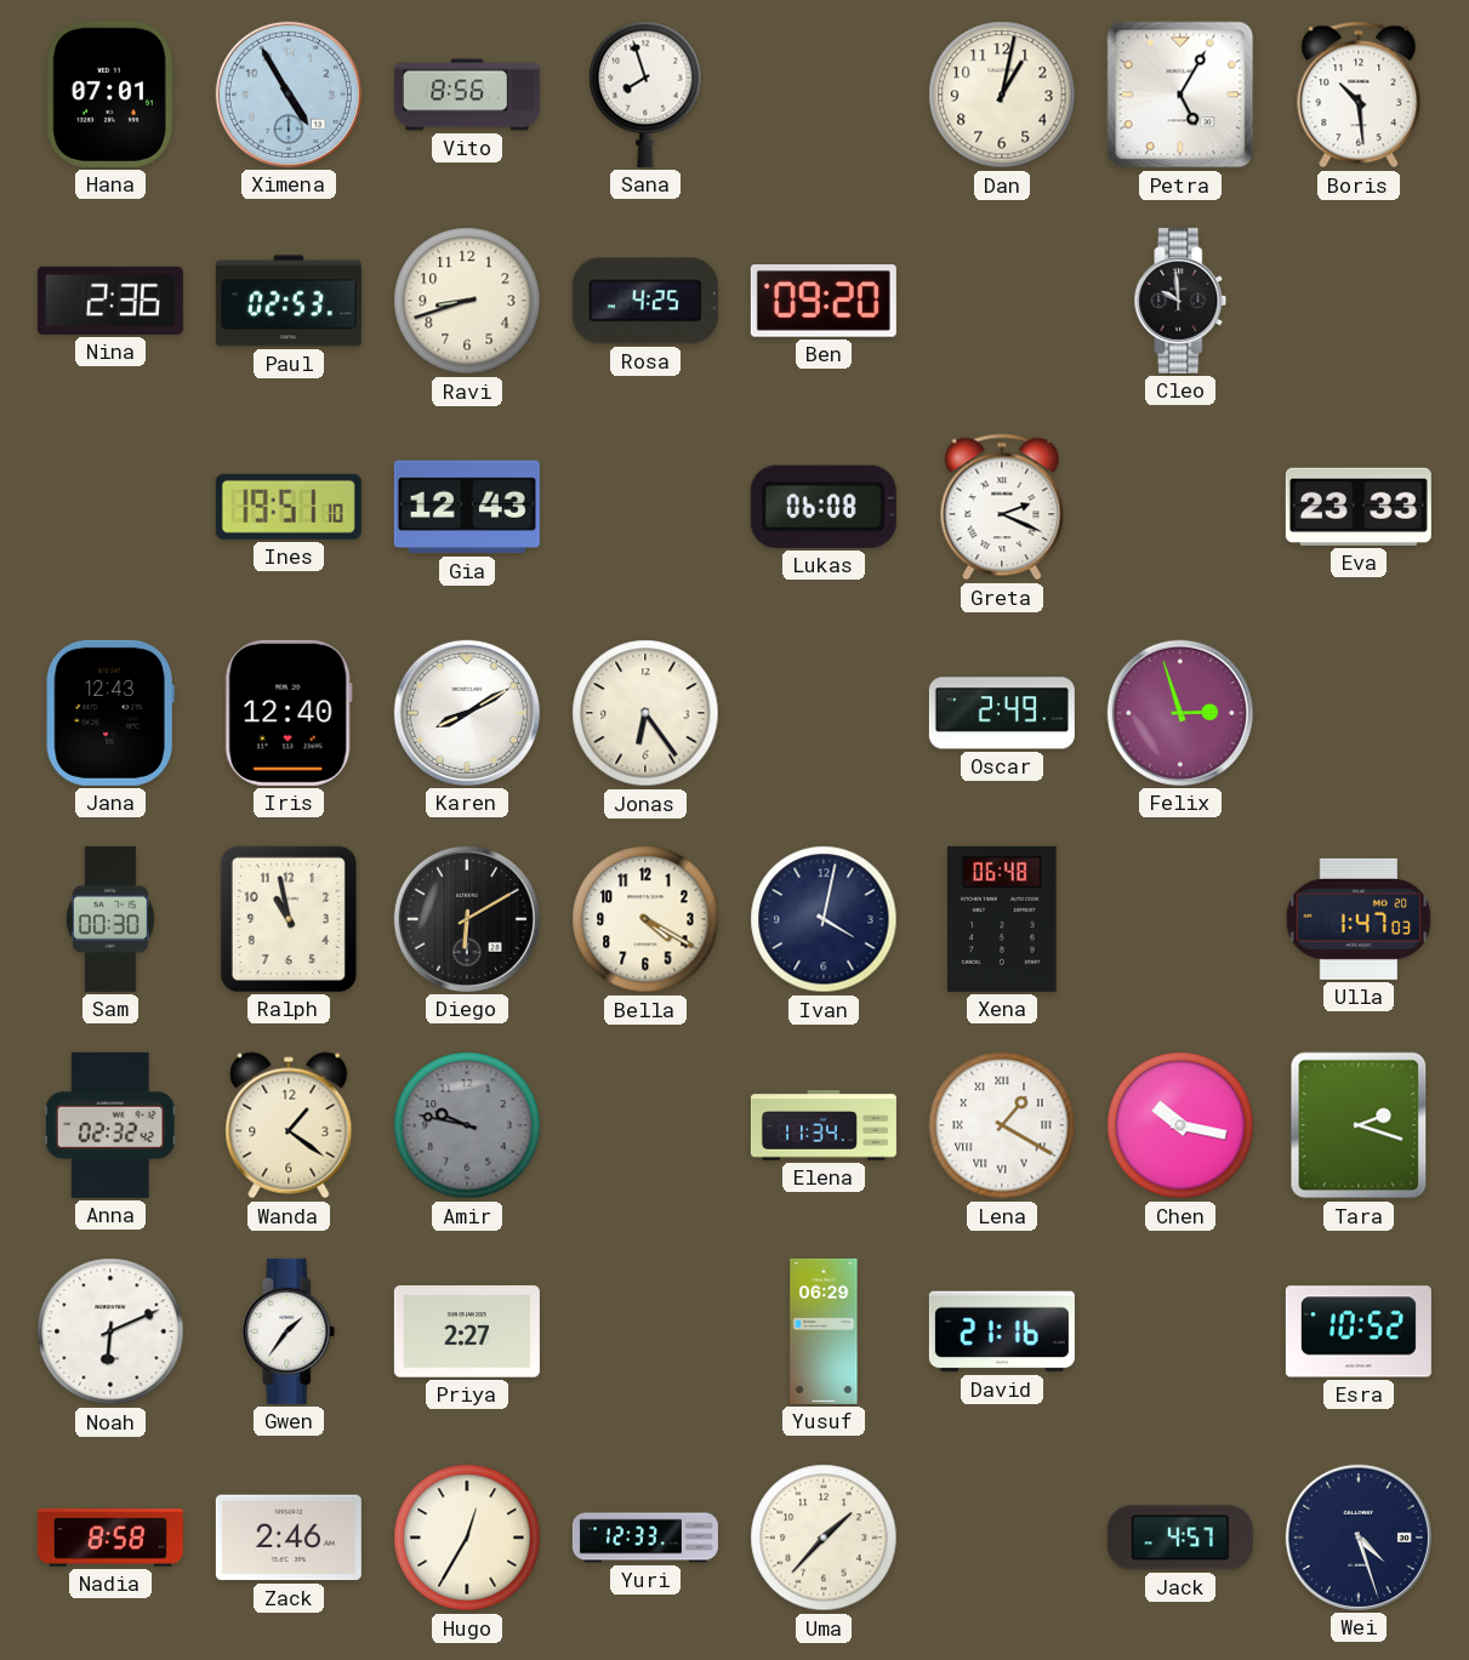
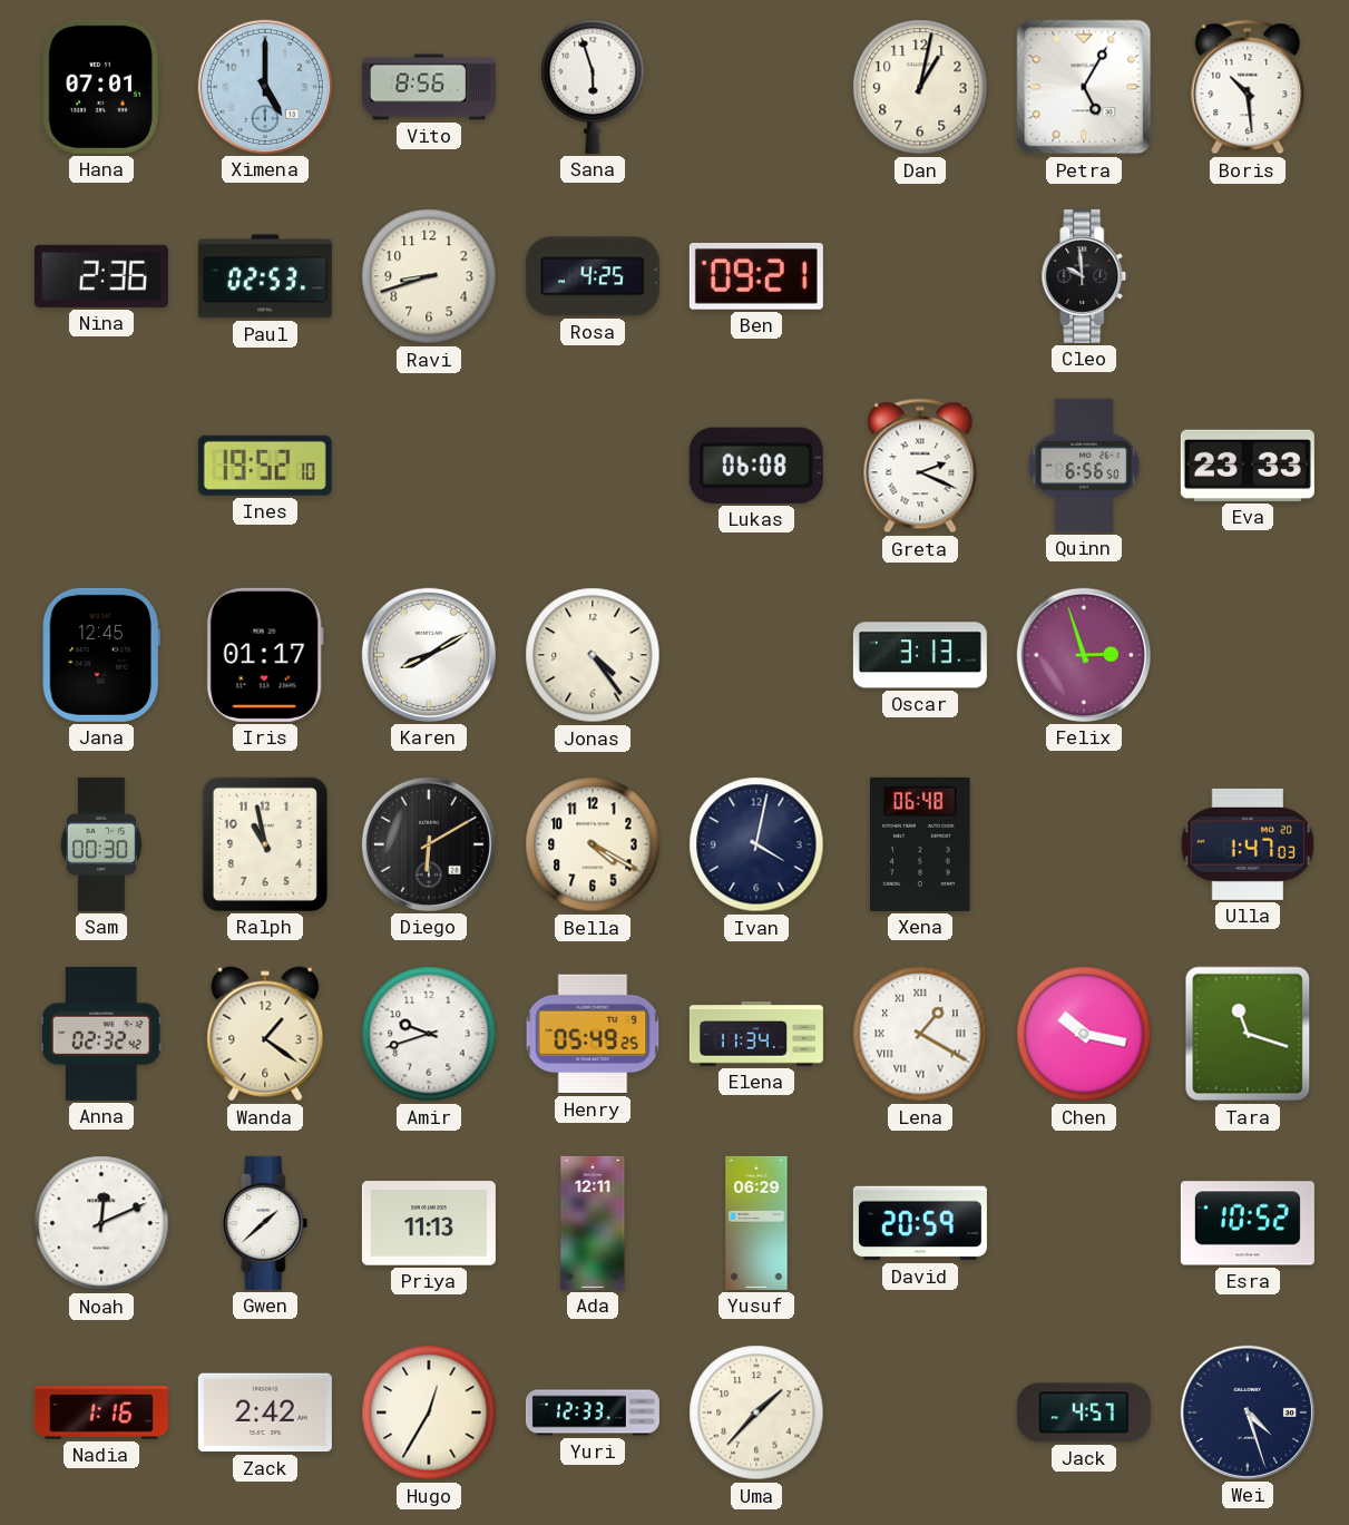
Ximena: 4:55 -> 5:00 (265, 87)
Sana: 7:57 -> 5:57 (593, 87)
Ben: 09:20 -> 09:21 (756, 277)
Ines: 19:51 -> 19:52 (265, 466)
Gia: 12:43 -> none (467, 507)
Quinn: none -> 6:56 (1084, 466)
Jana: 12:43 -> 12:45 (101, 655)
Iris: 12:40 -> 01:17 (265, 655)
Jonas: 6:24 -> 4:24 (593, 655)
Oscar: 2:49 -> 3:13 (920, 655)
Amir: 9:47 -> 9:42 (429, 1034)
Amir dial: grey -> white (429, 1034)
Henry: none -> 05:49 (593, 1034)
Tara: 2:18 -> 11:18 (1248, 1034)
Noah: 6:11 -> 12:11 (101, 1223)
Gwen: 1:36 -> 1:38 (265, 1223)
Priya: 2:27 -> 11:13 (429, 1223)
Ada: none -> 12:11 (593, 1223)
David: 21:16 -> 20:59 (920, 1223)
Nadia: 8:58 -> 1:16 (101, 1412)
Zack: 2:46 -> 2:42 (265, 1412)
